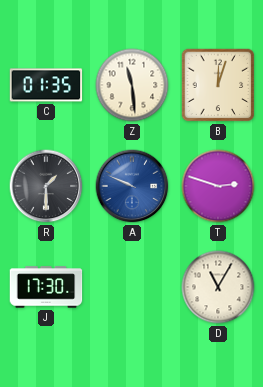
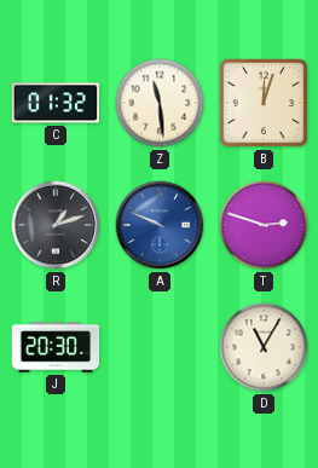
C: 01:35 -> 01:32 (56, 103)
R: 1:30 -> 1:12 (56, 225)
J: 17:30 -> 20:30 (56, 347)
